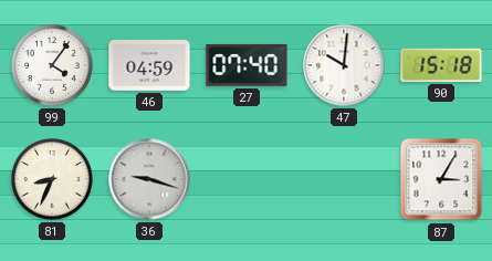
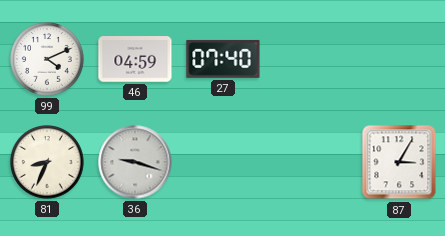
99: 4:06 -> 4:11 (47, 59)
47: 10:01 -> none (344, 65)
90: 15:18 -> none (441, 65)
